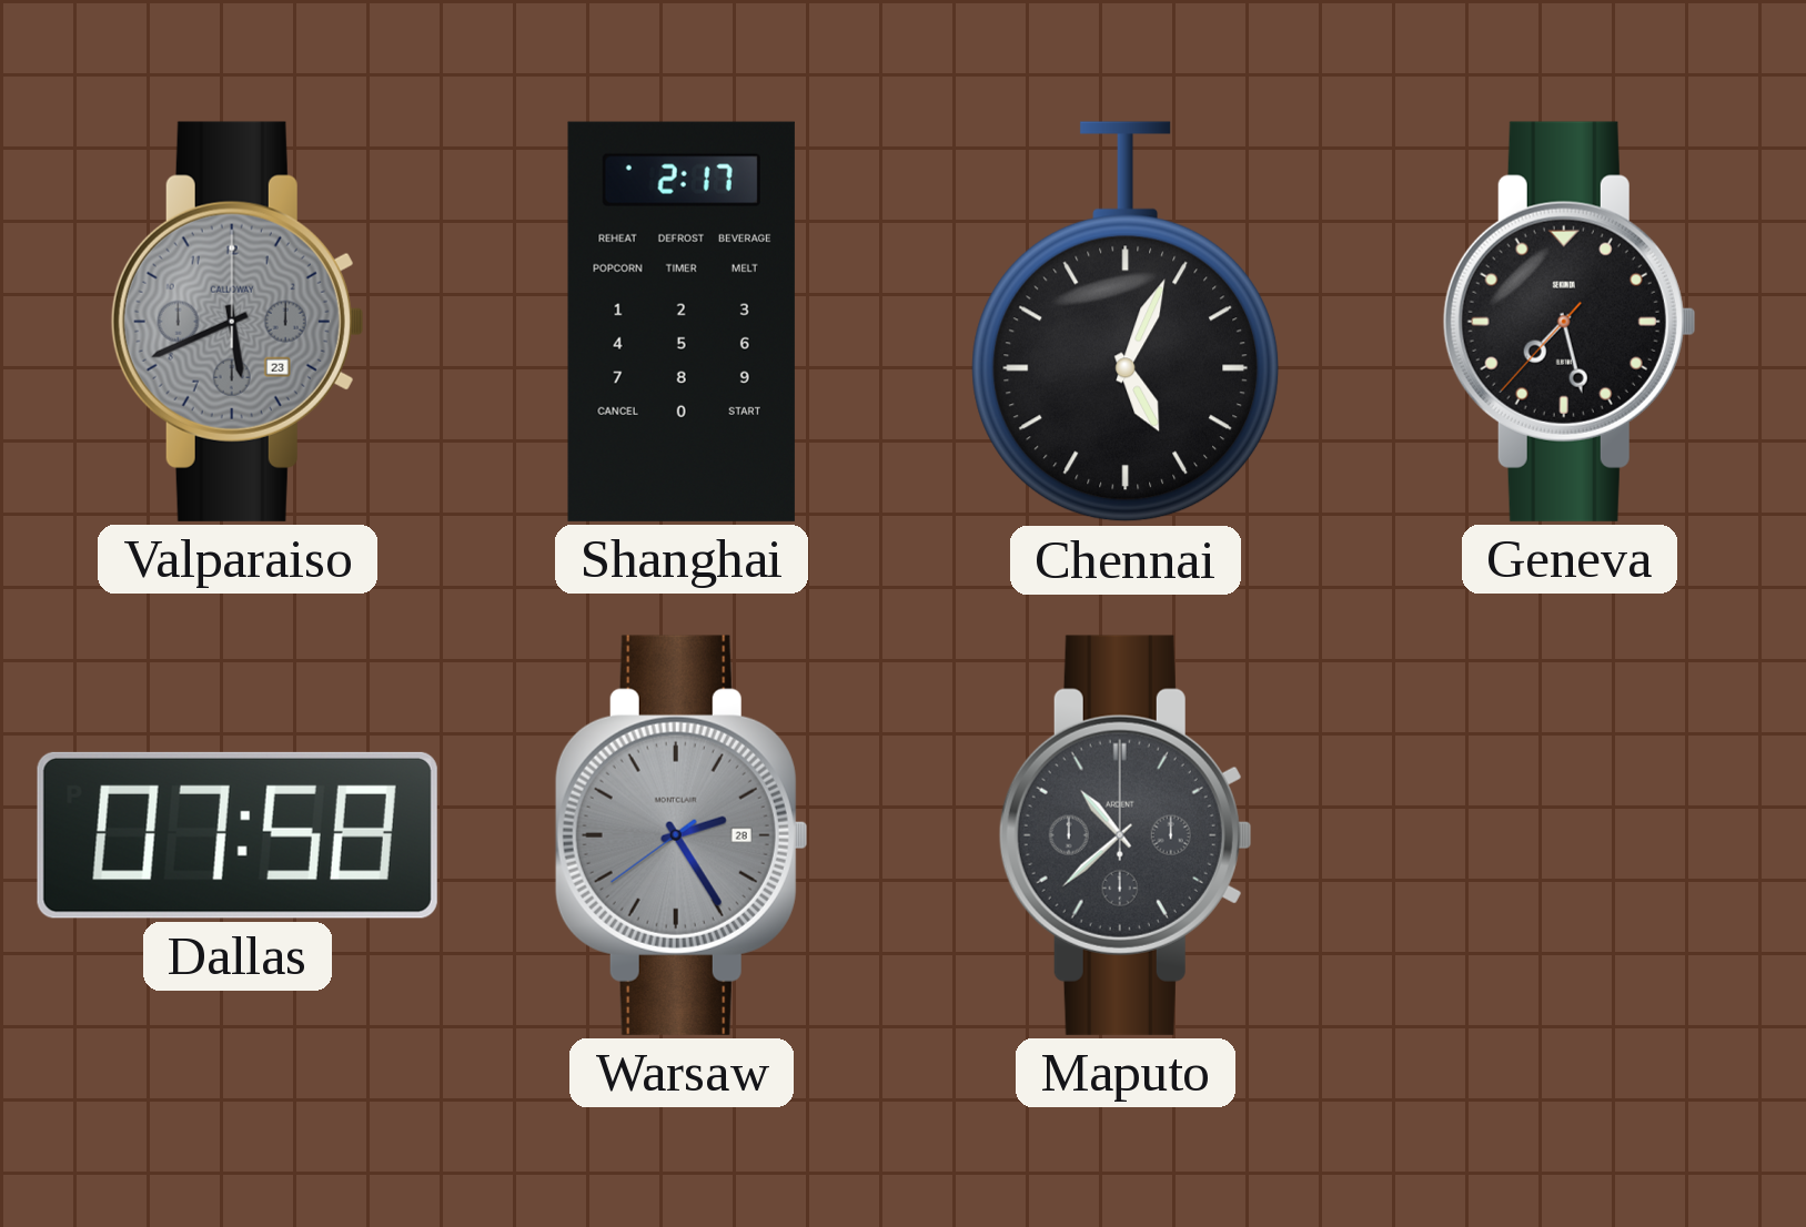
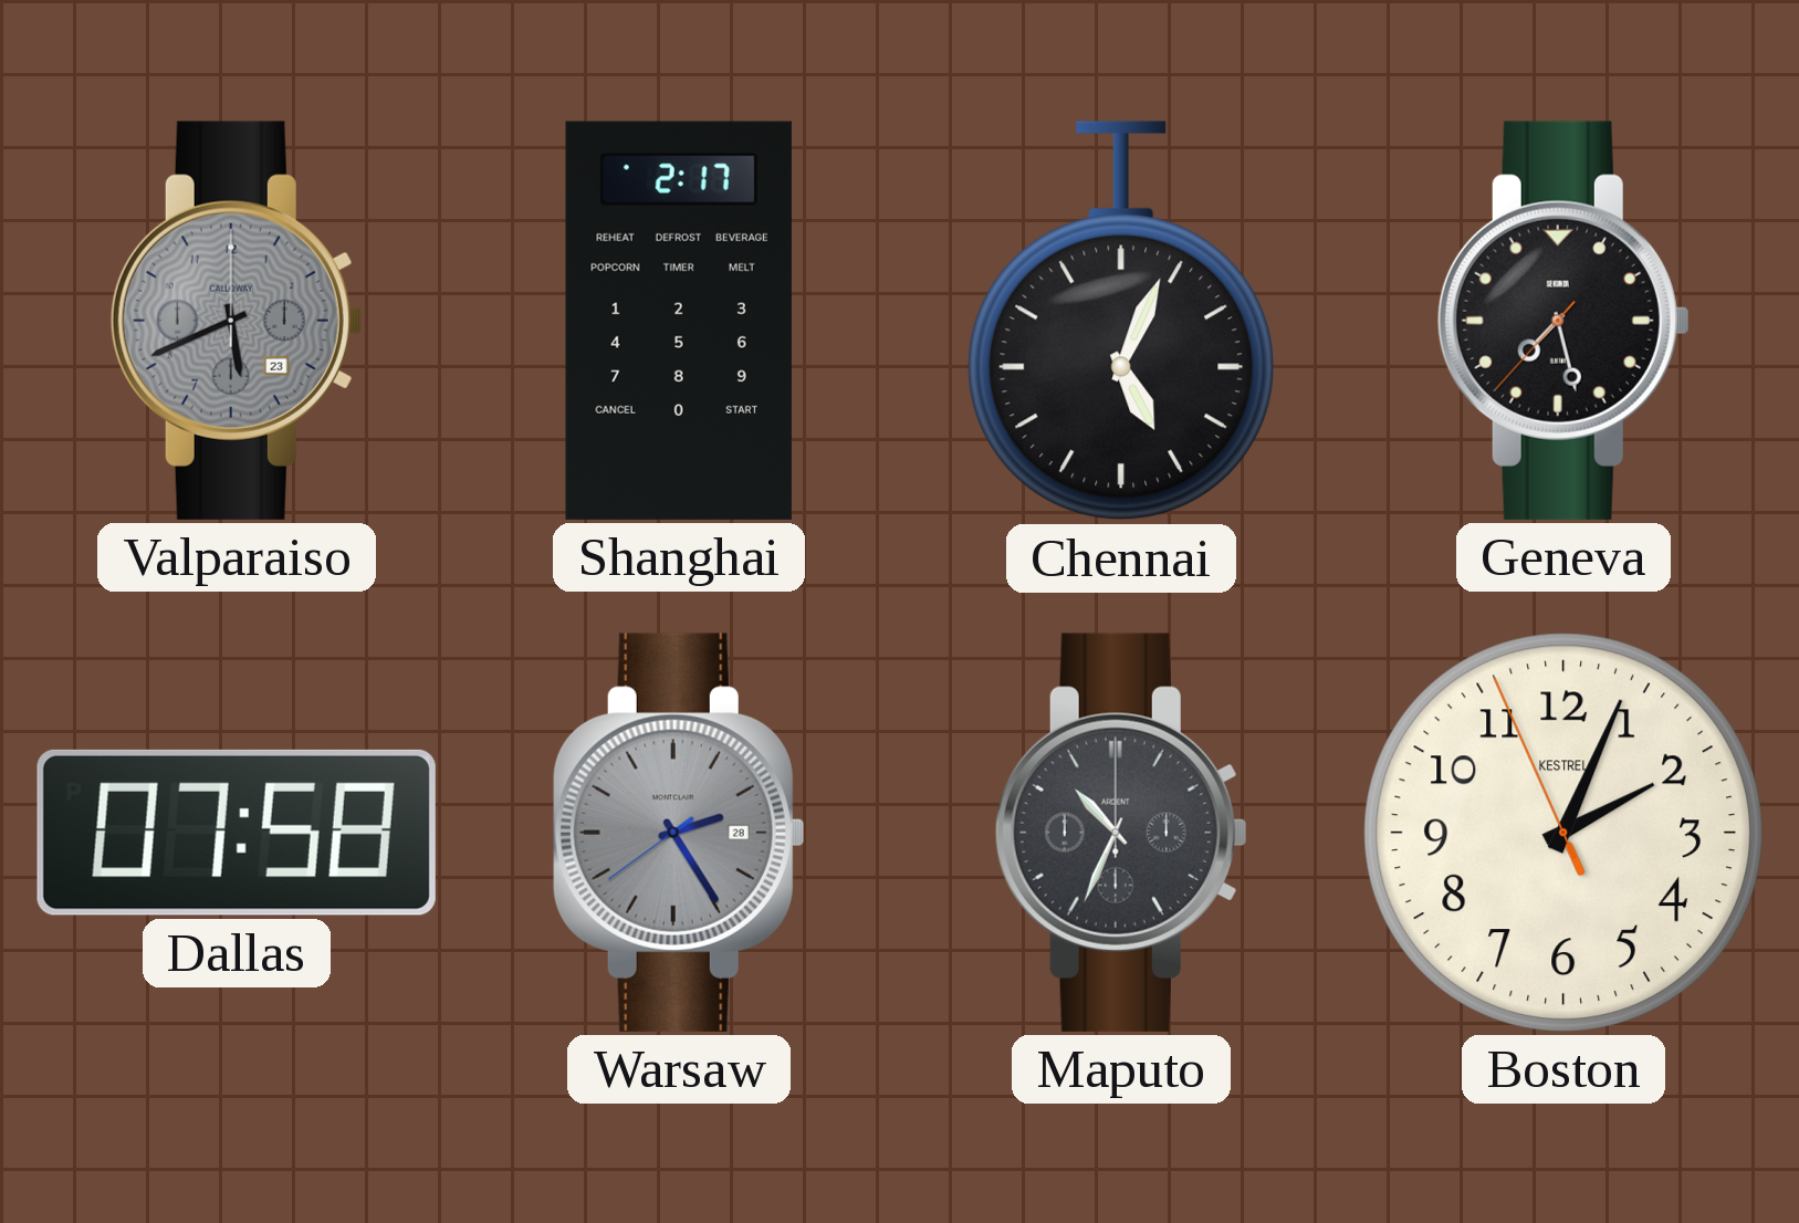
Maputo: 10:38 -> 10:34 (1121, 833)
Boston: none -> 2:03 (1563, 833)
